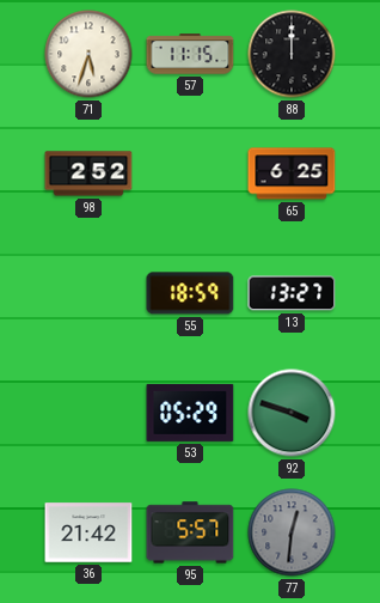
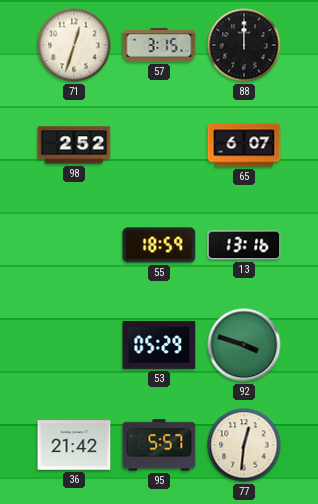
71: 5:33 -> 12:33 (74, 45)
57: 11:15 -> 3:15 (159, 45)
65: 6:25 -> 6:07 (244, 145)
13: 13:27 -> 13:16 (244, 245)
77 dial: grey -> cream (244, 445)
